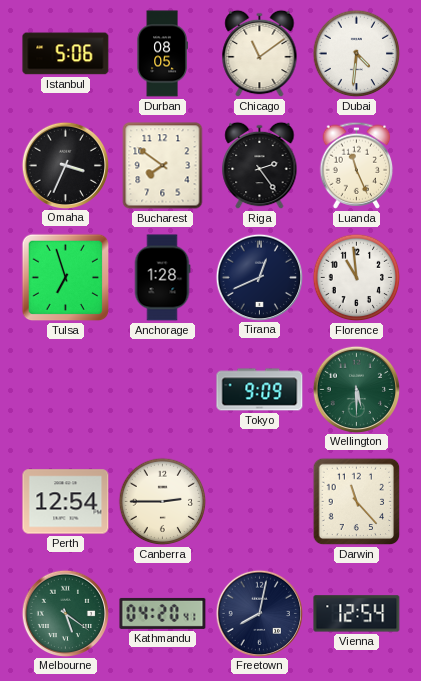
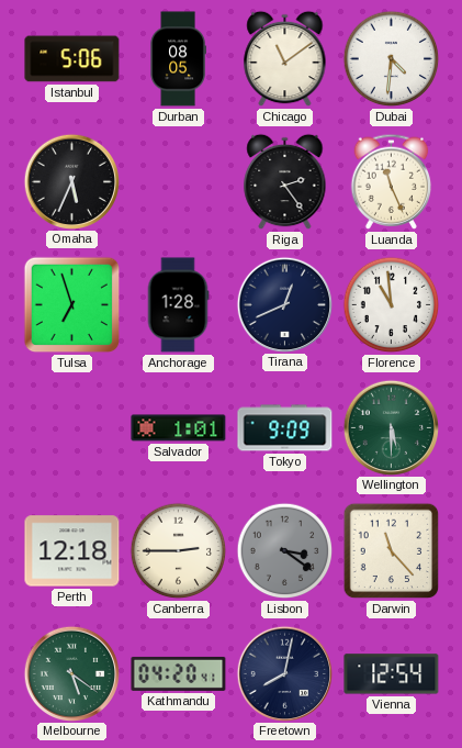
Omaha: 3:34 -> 5:34 (71, 181)
Bucharest: 7:51 -> none (163, 166)
Salvador: none -> 1:01 (179, 428)
Perth: 12:54 -> 12:18 (72, 551)
Lisbon: none -> 3:21 (285, 551)
